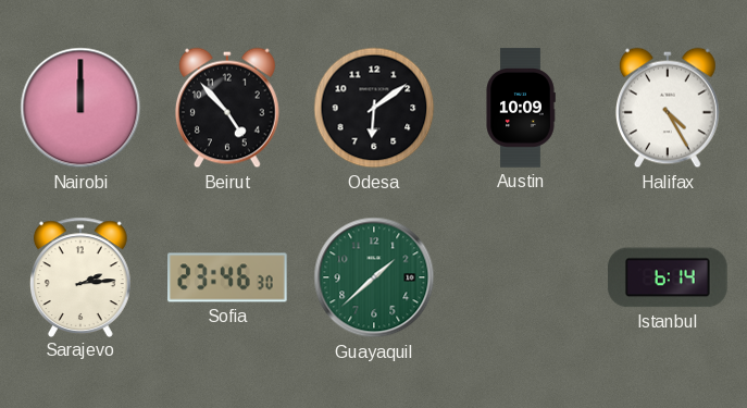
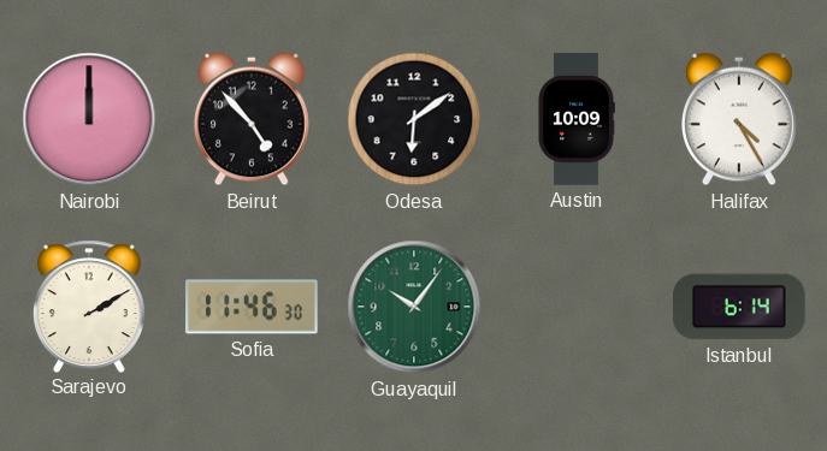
Sarajevo: 2:14 -> 2:10 (89, 305)
Sofia: 23:46 -> 11:46 (252, 307)
Guayaquil: 1:38 -> 10:06 (414, 307)
